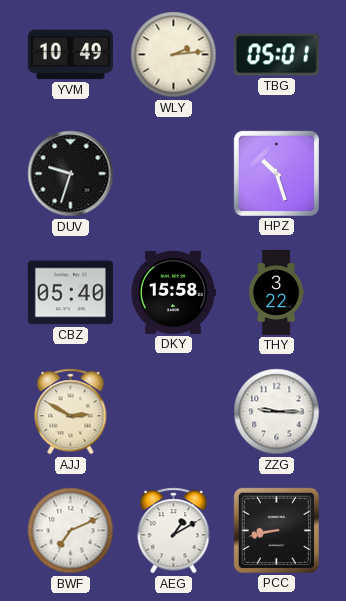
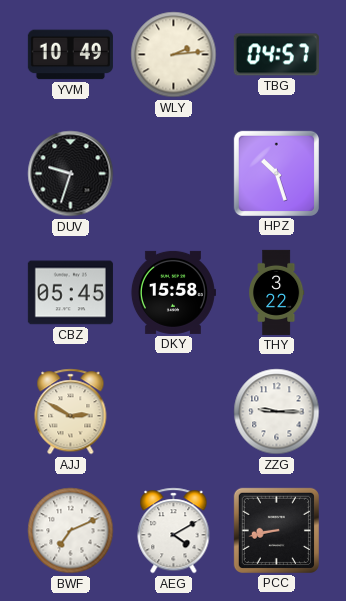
TBG: 05:01 -> 04:57 (276, 55)
CBZ: 05:40 -> 05:45 (70, 293)
AEG: 1:10 -> 4:10 (174, 531)
